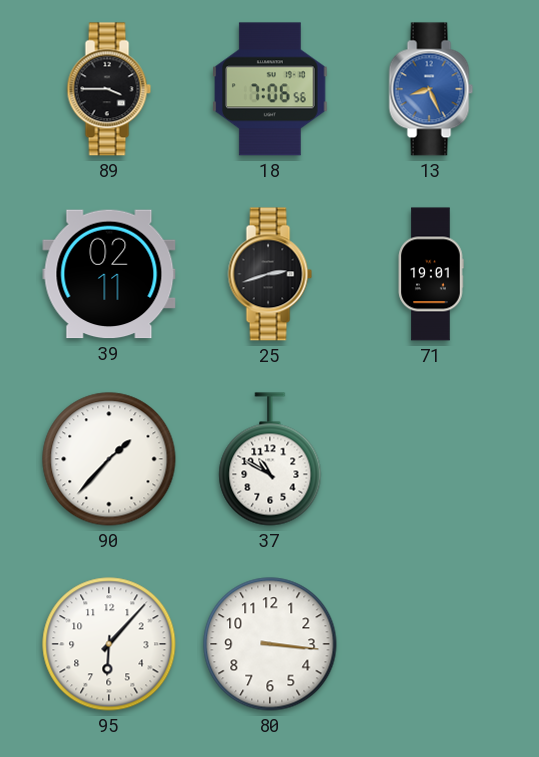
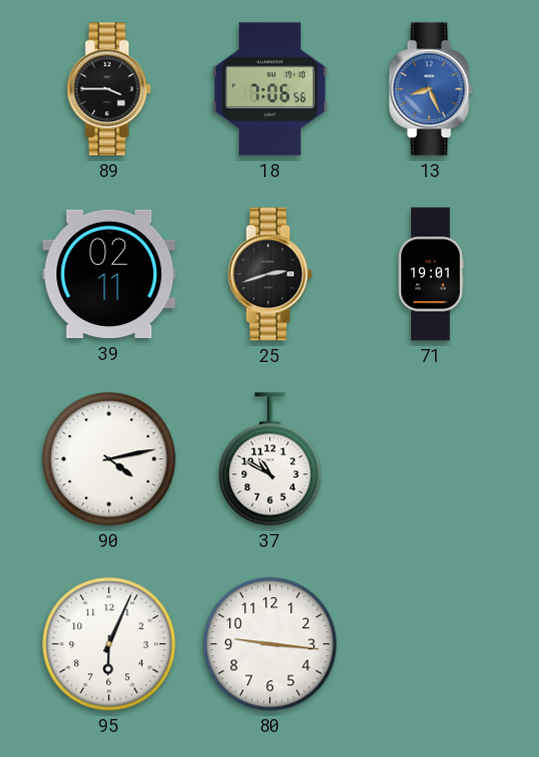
90: 1:37 -> 4:13 (109, 459)
95: 6:07 -> 6:04 (109, 644)
80: 3:16 -> 9:16 (270, 644)
